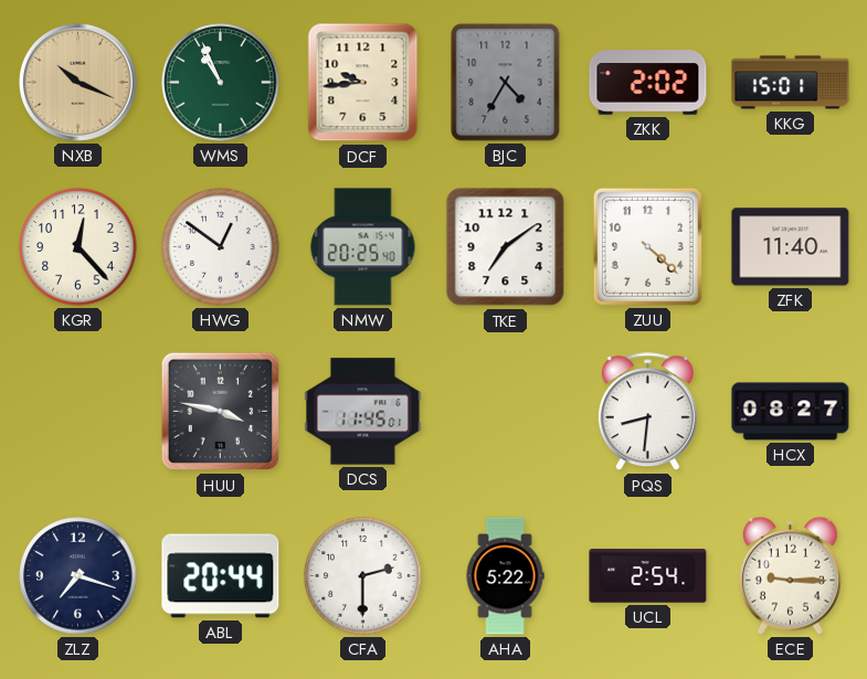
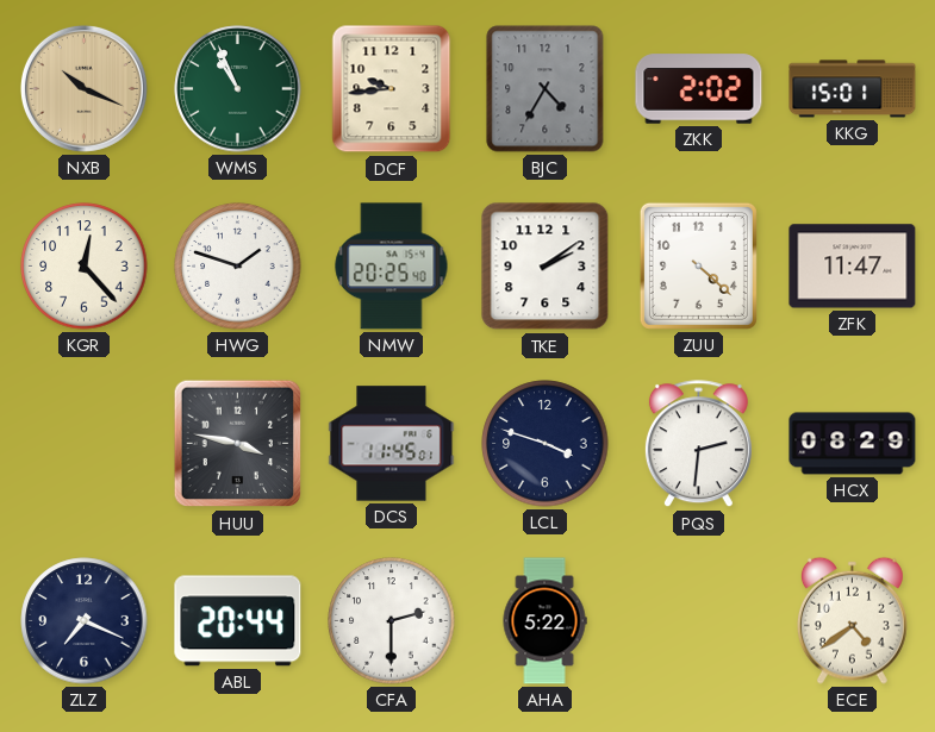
HWG: 12:51 -> 1:48 (238, 267)
TKE: 7:09 -> 2:09 (546, 267)
ZFK: 11:40 -> 11:47 (853, 267)
LCL: none -> 3:48 (546, 444)
PQS: 8:31 -> 2:31 (698, 444)
HCX: 08:27 -> 08:29 (853, 444)
ZLZ: 7:18 -> 7:19 (85, 621)
UCL: 2:54 -> none (648, 576)
ECE: 9:15 -> 4:39 (852, 620)
